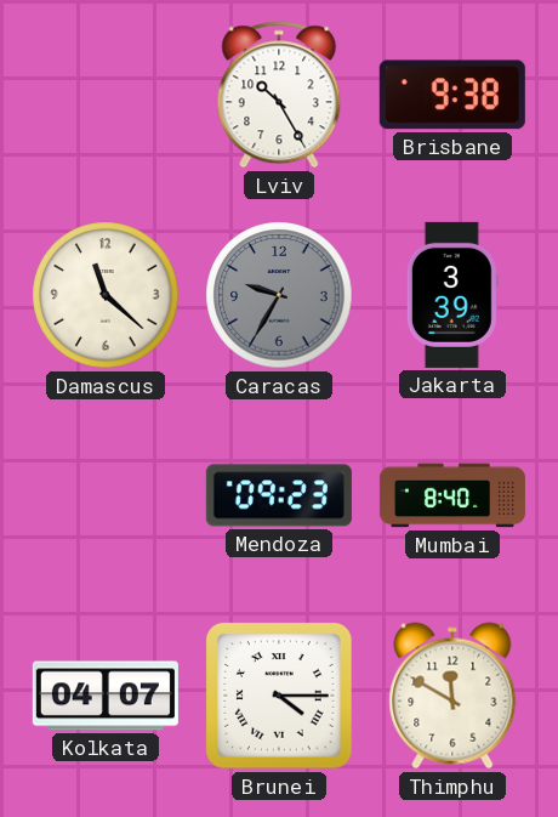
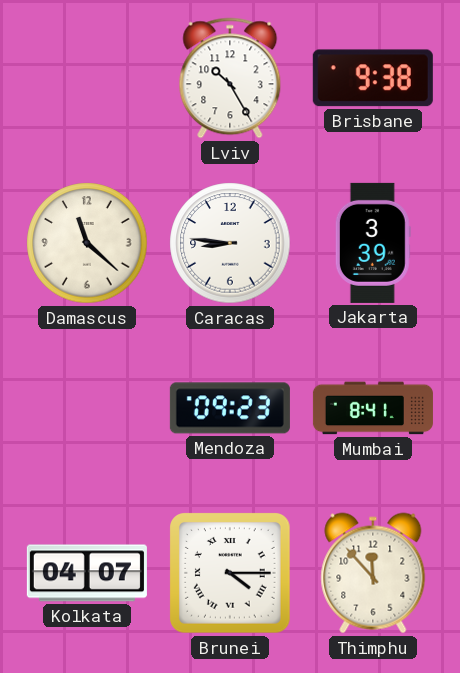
Caracas: 9:35 -> 8:46 (230, 243)
Caracas dial: grey -> white (230, 243)
Mumbai: 8:40 -> 8:41 (373, 408)
Thimphu: 11:50 -> 11:53 (373, 573)
